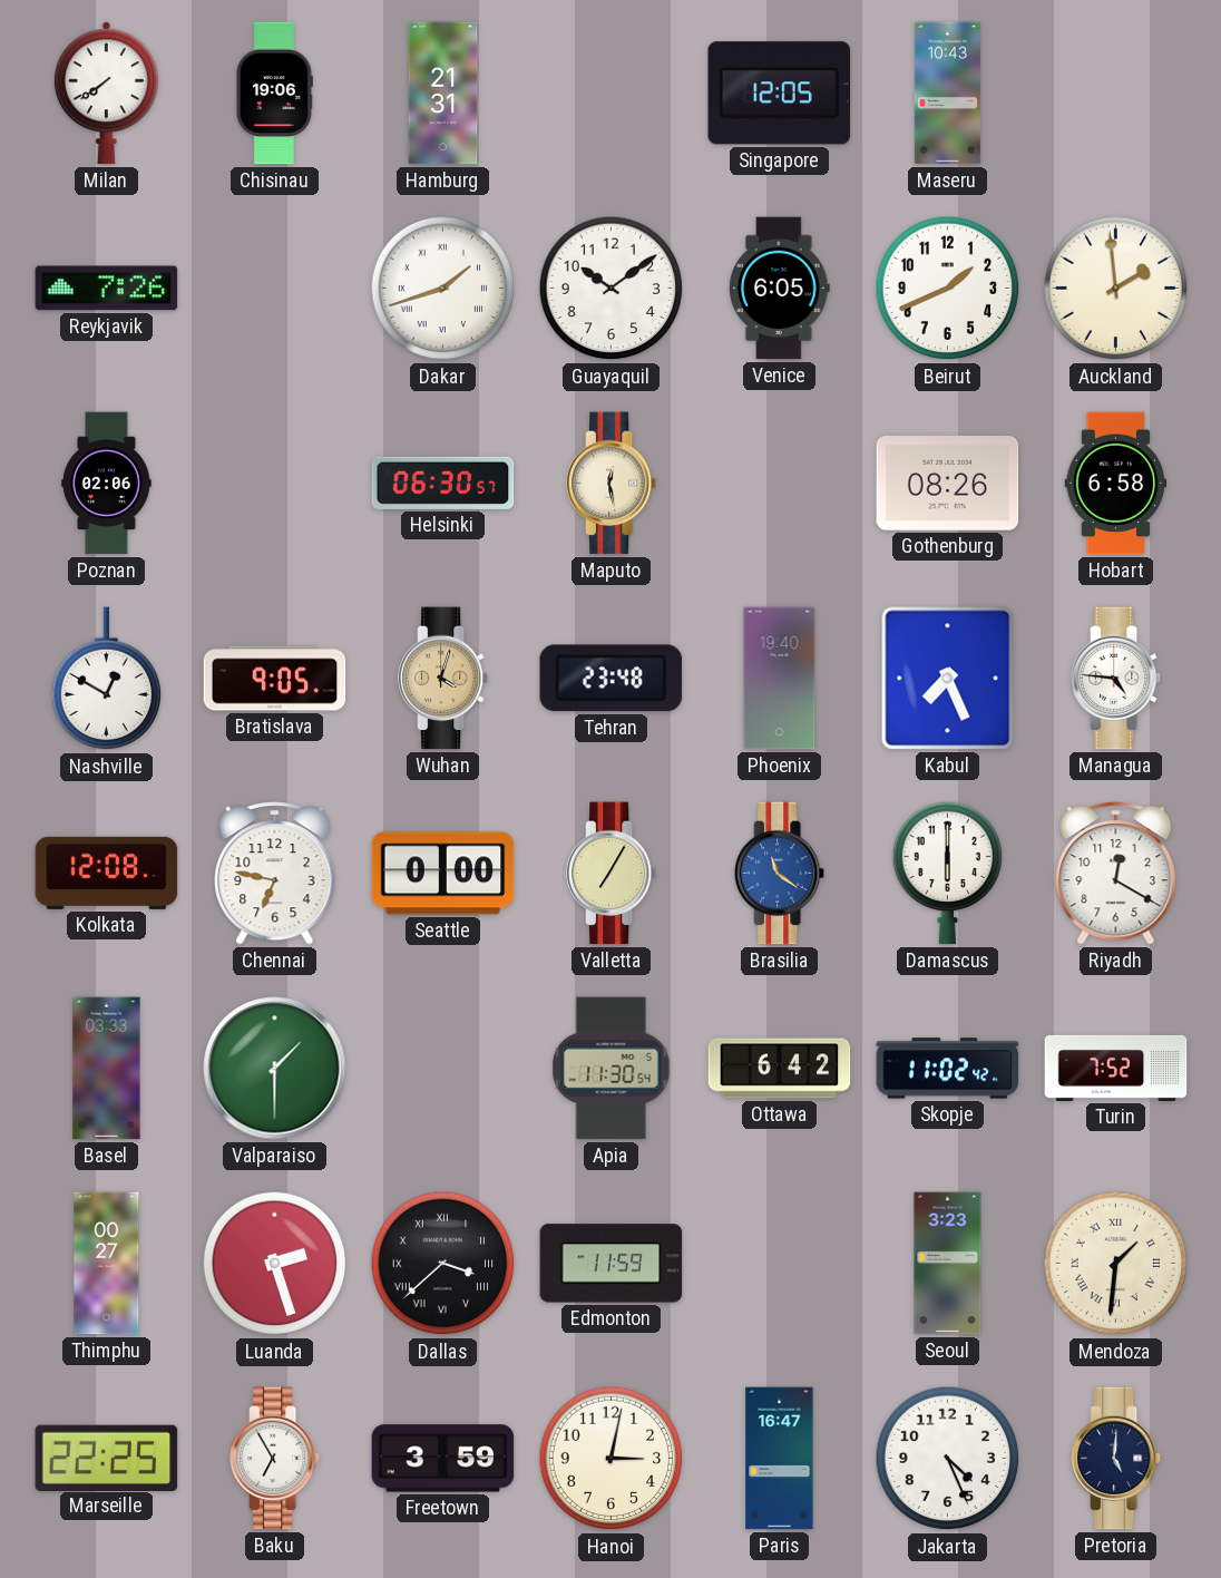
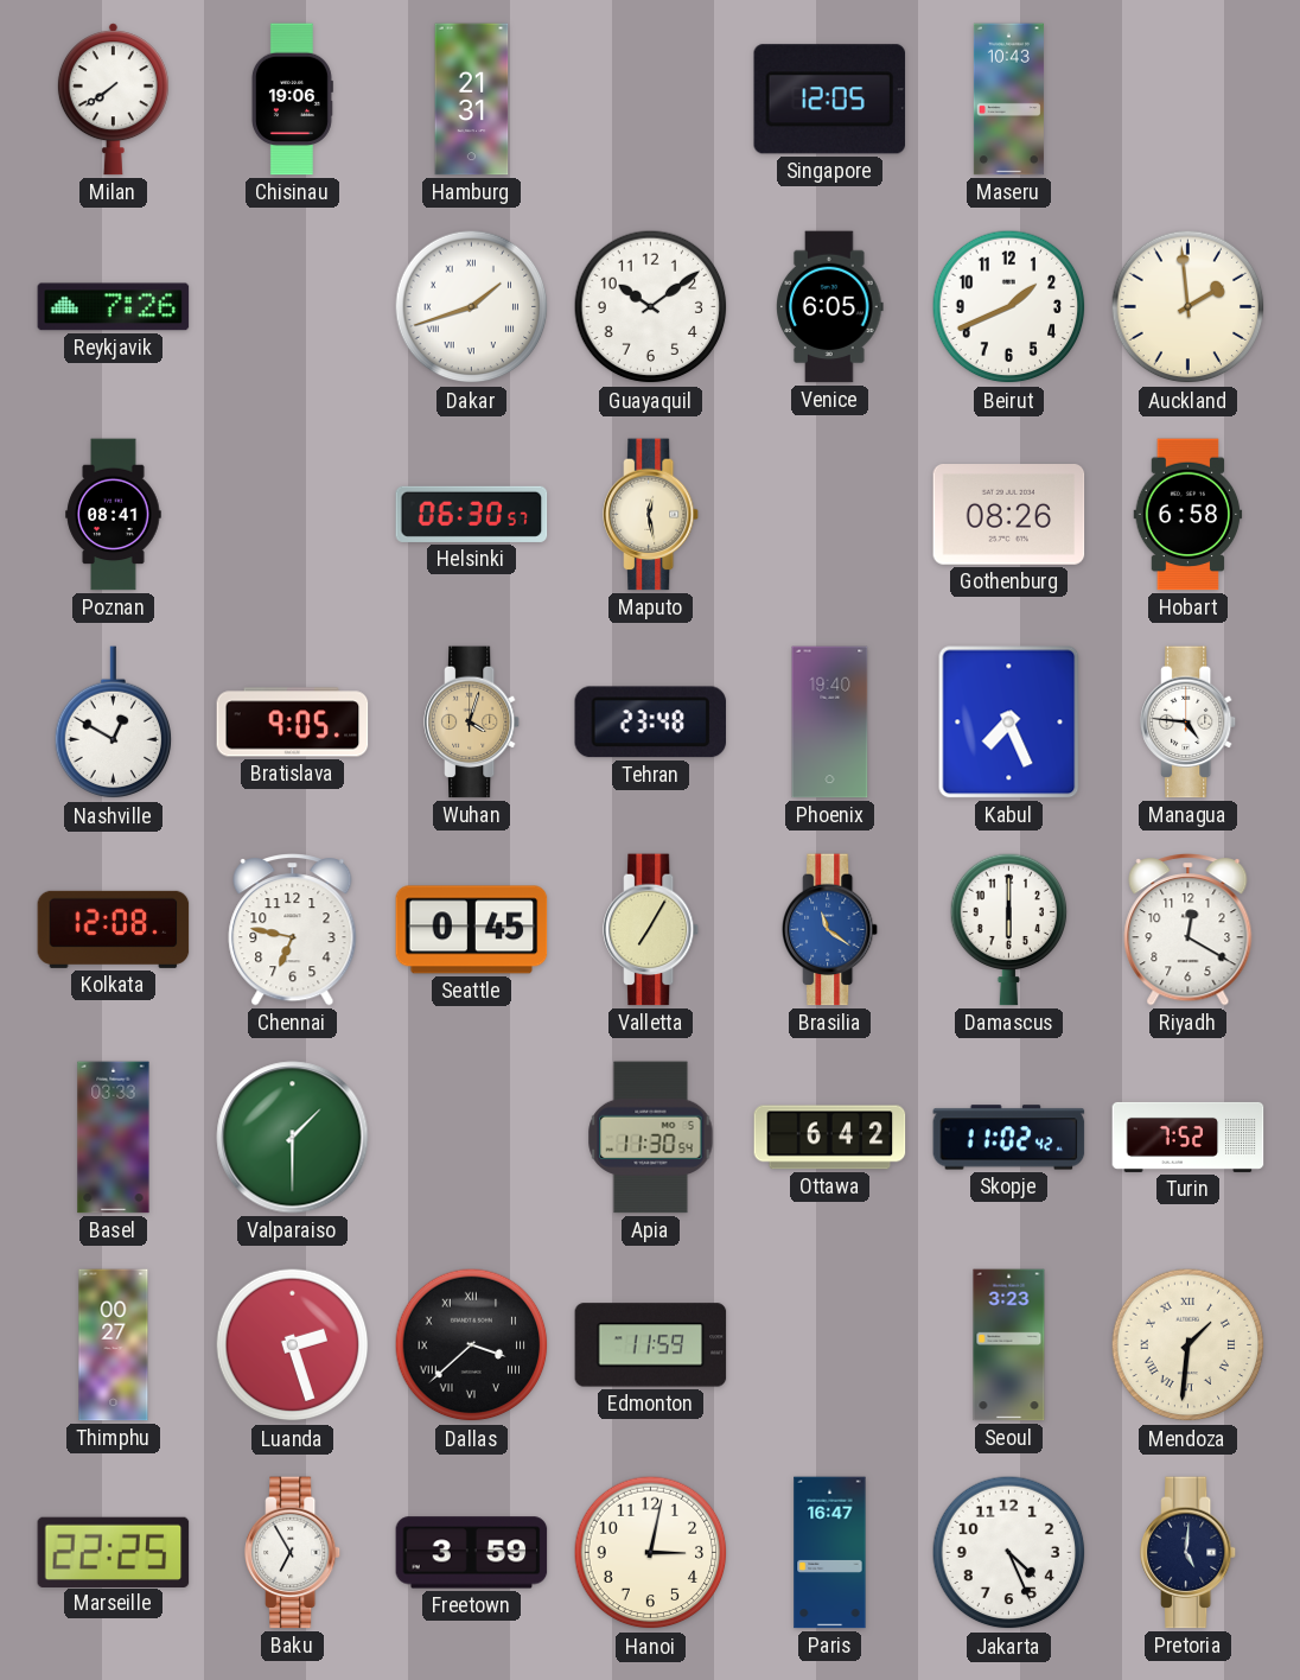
Poznan: 02:06 -> 08:41 (114, 515)
Seattle: 0:00 -> 0:45 (472, 930)
